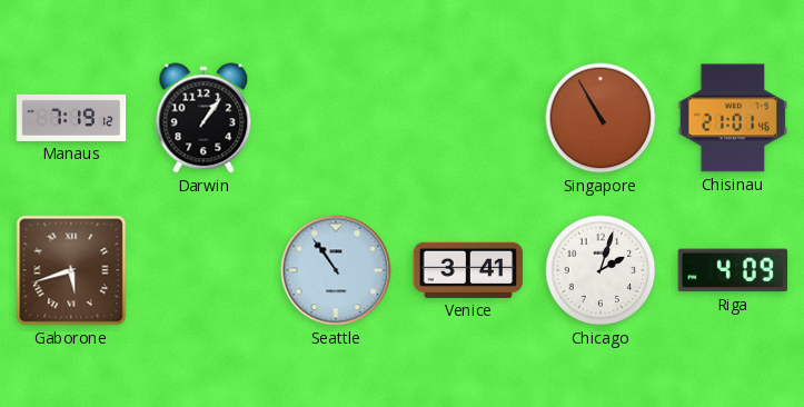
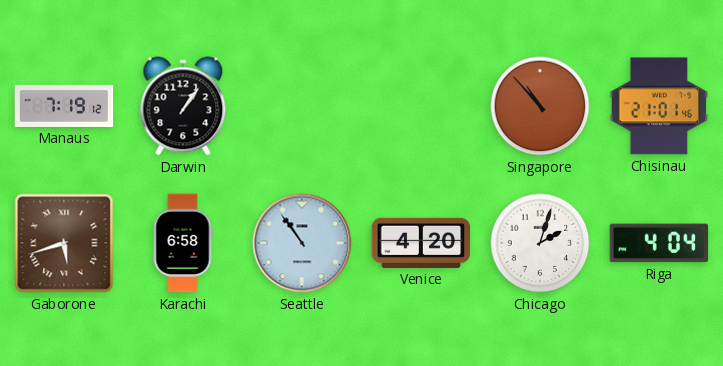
Singapore: 10:55 -> 10:53 (540, 106)
Karachi: none -> 6:58 (183, 243)
Venice: 3:41 -> 4:20 (421, 243)
Riga: 4:09 -> 4:04 (659, 243)
